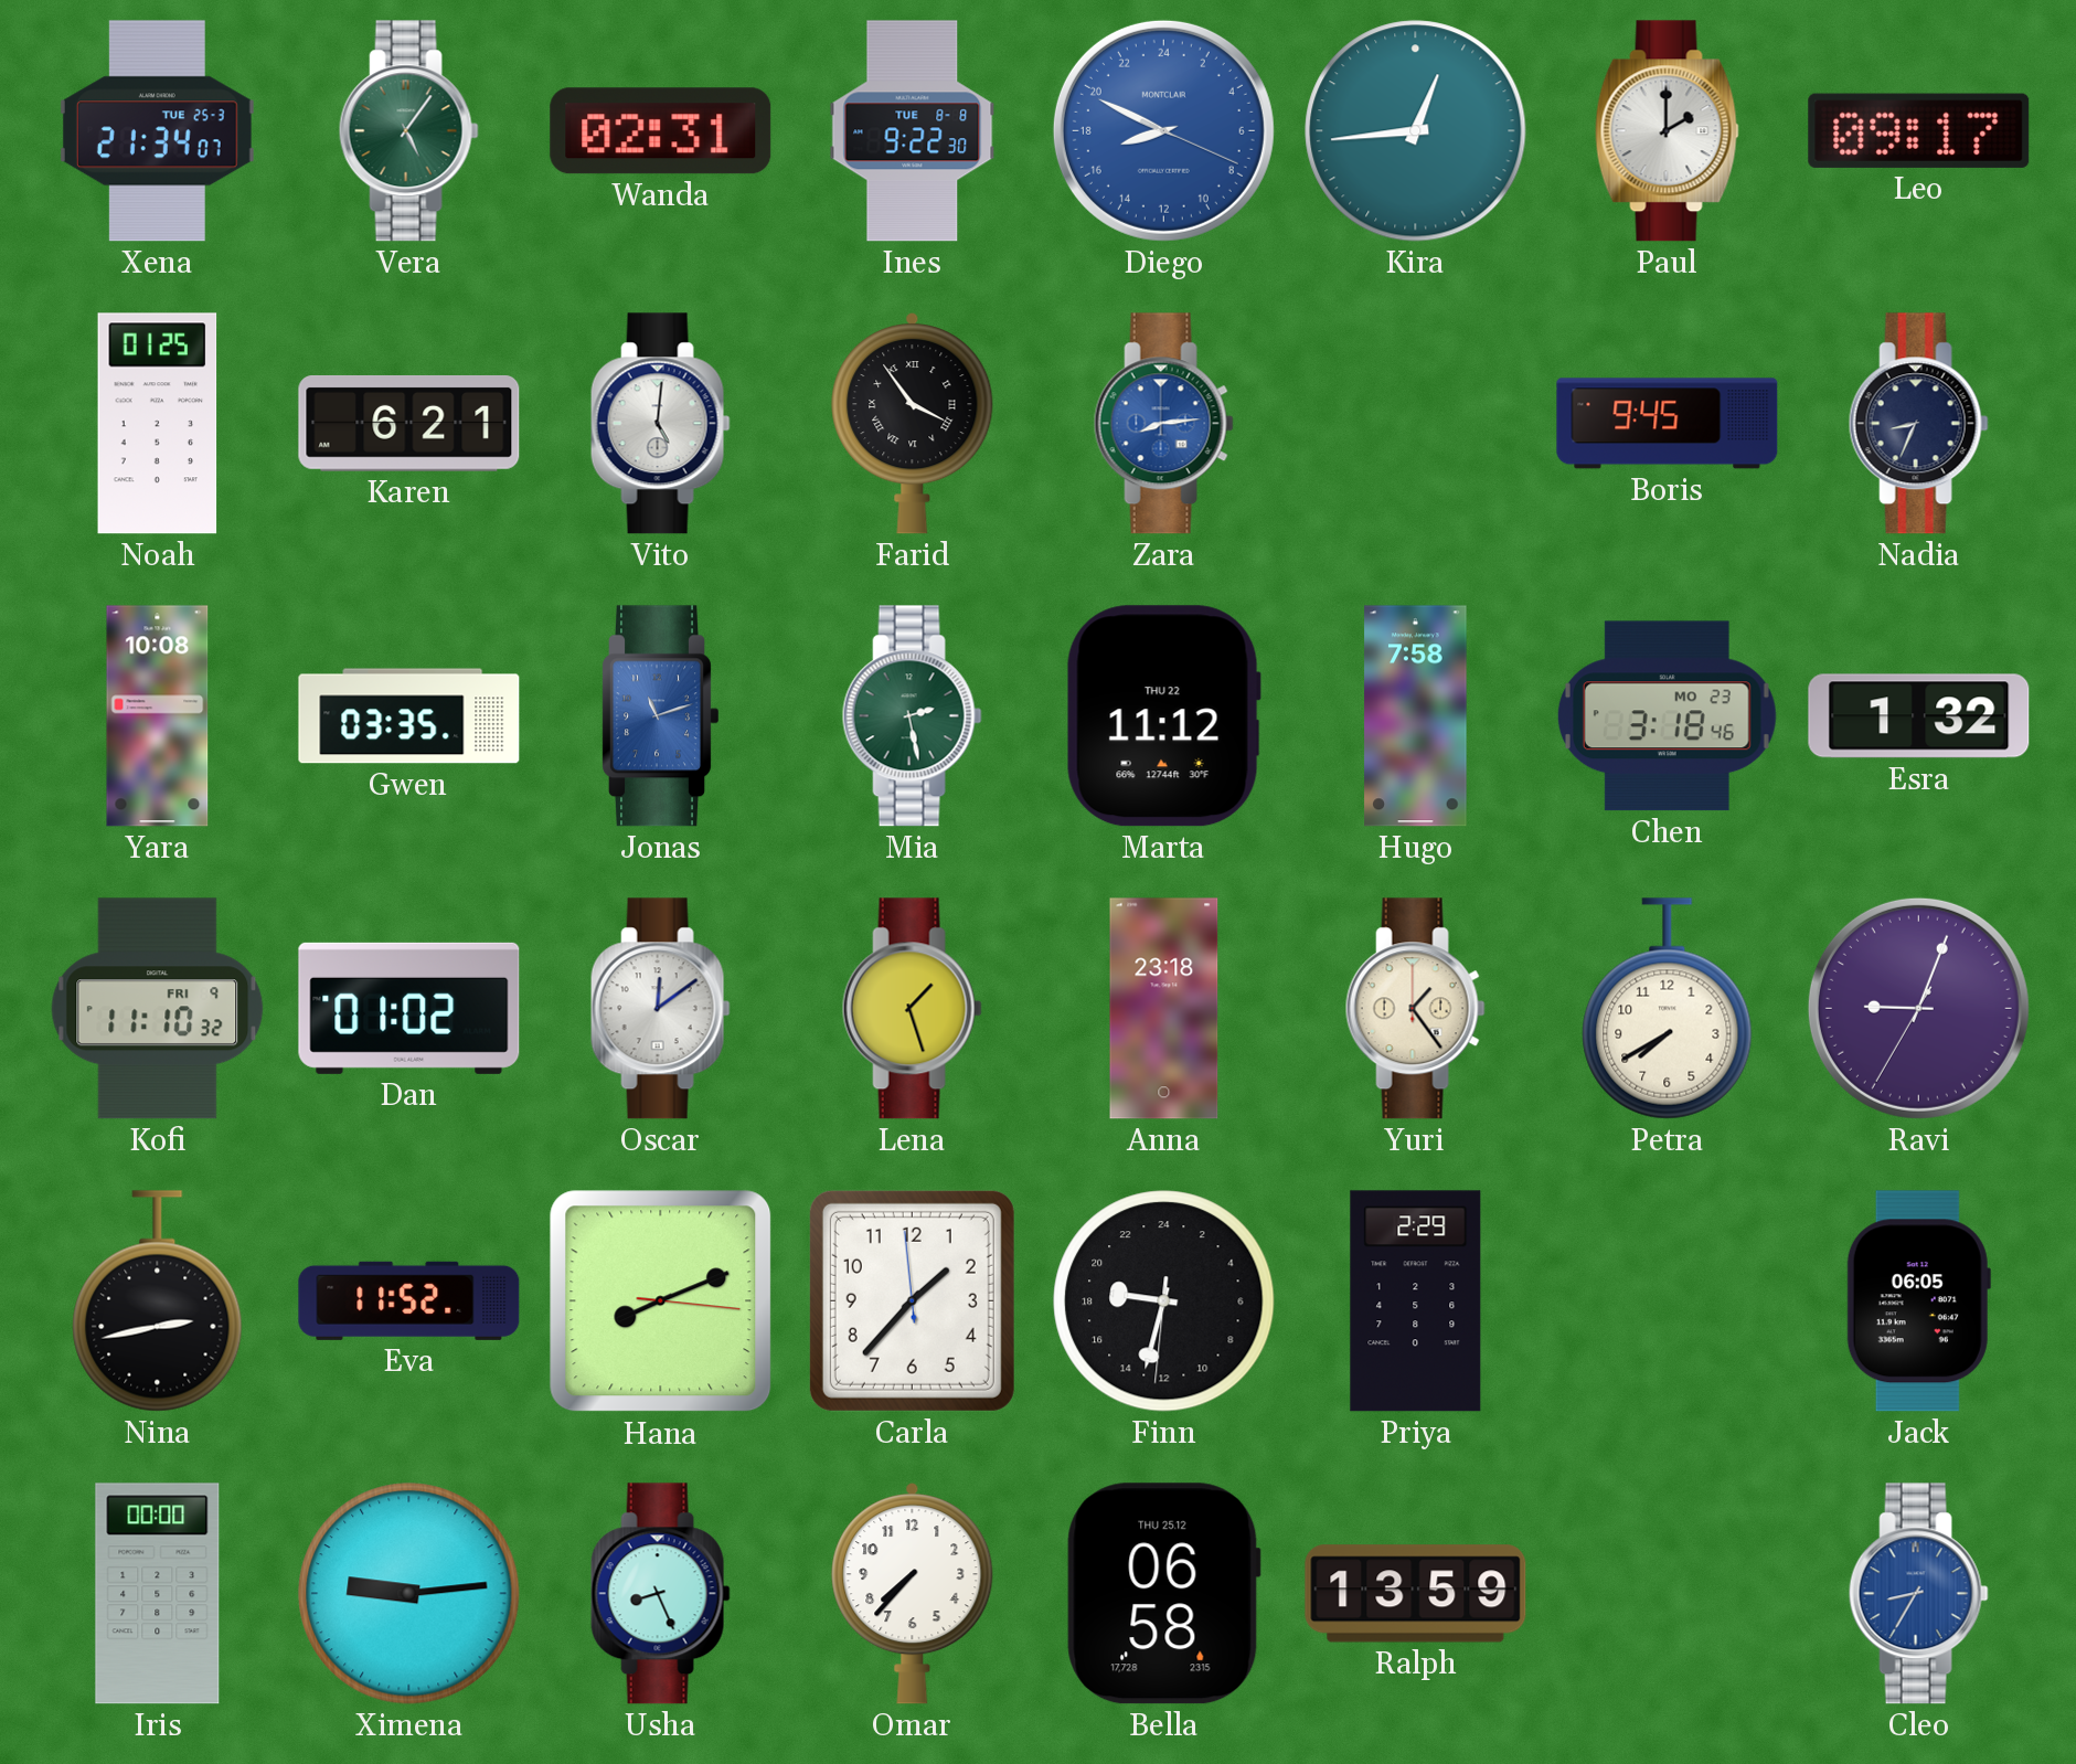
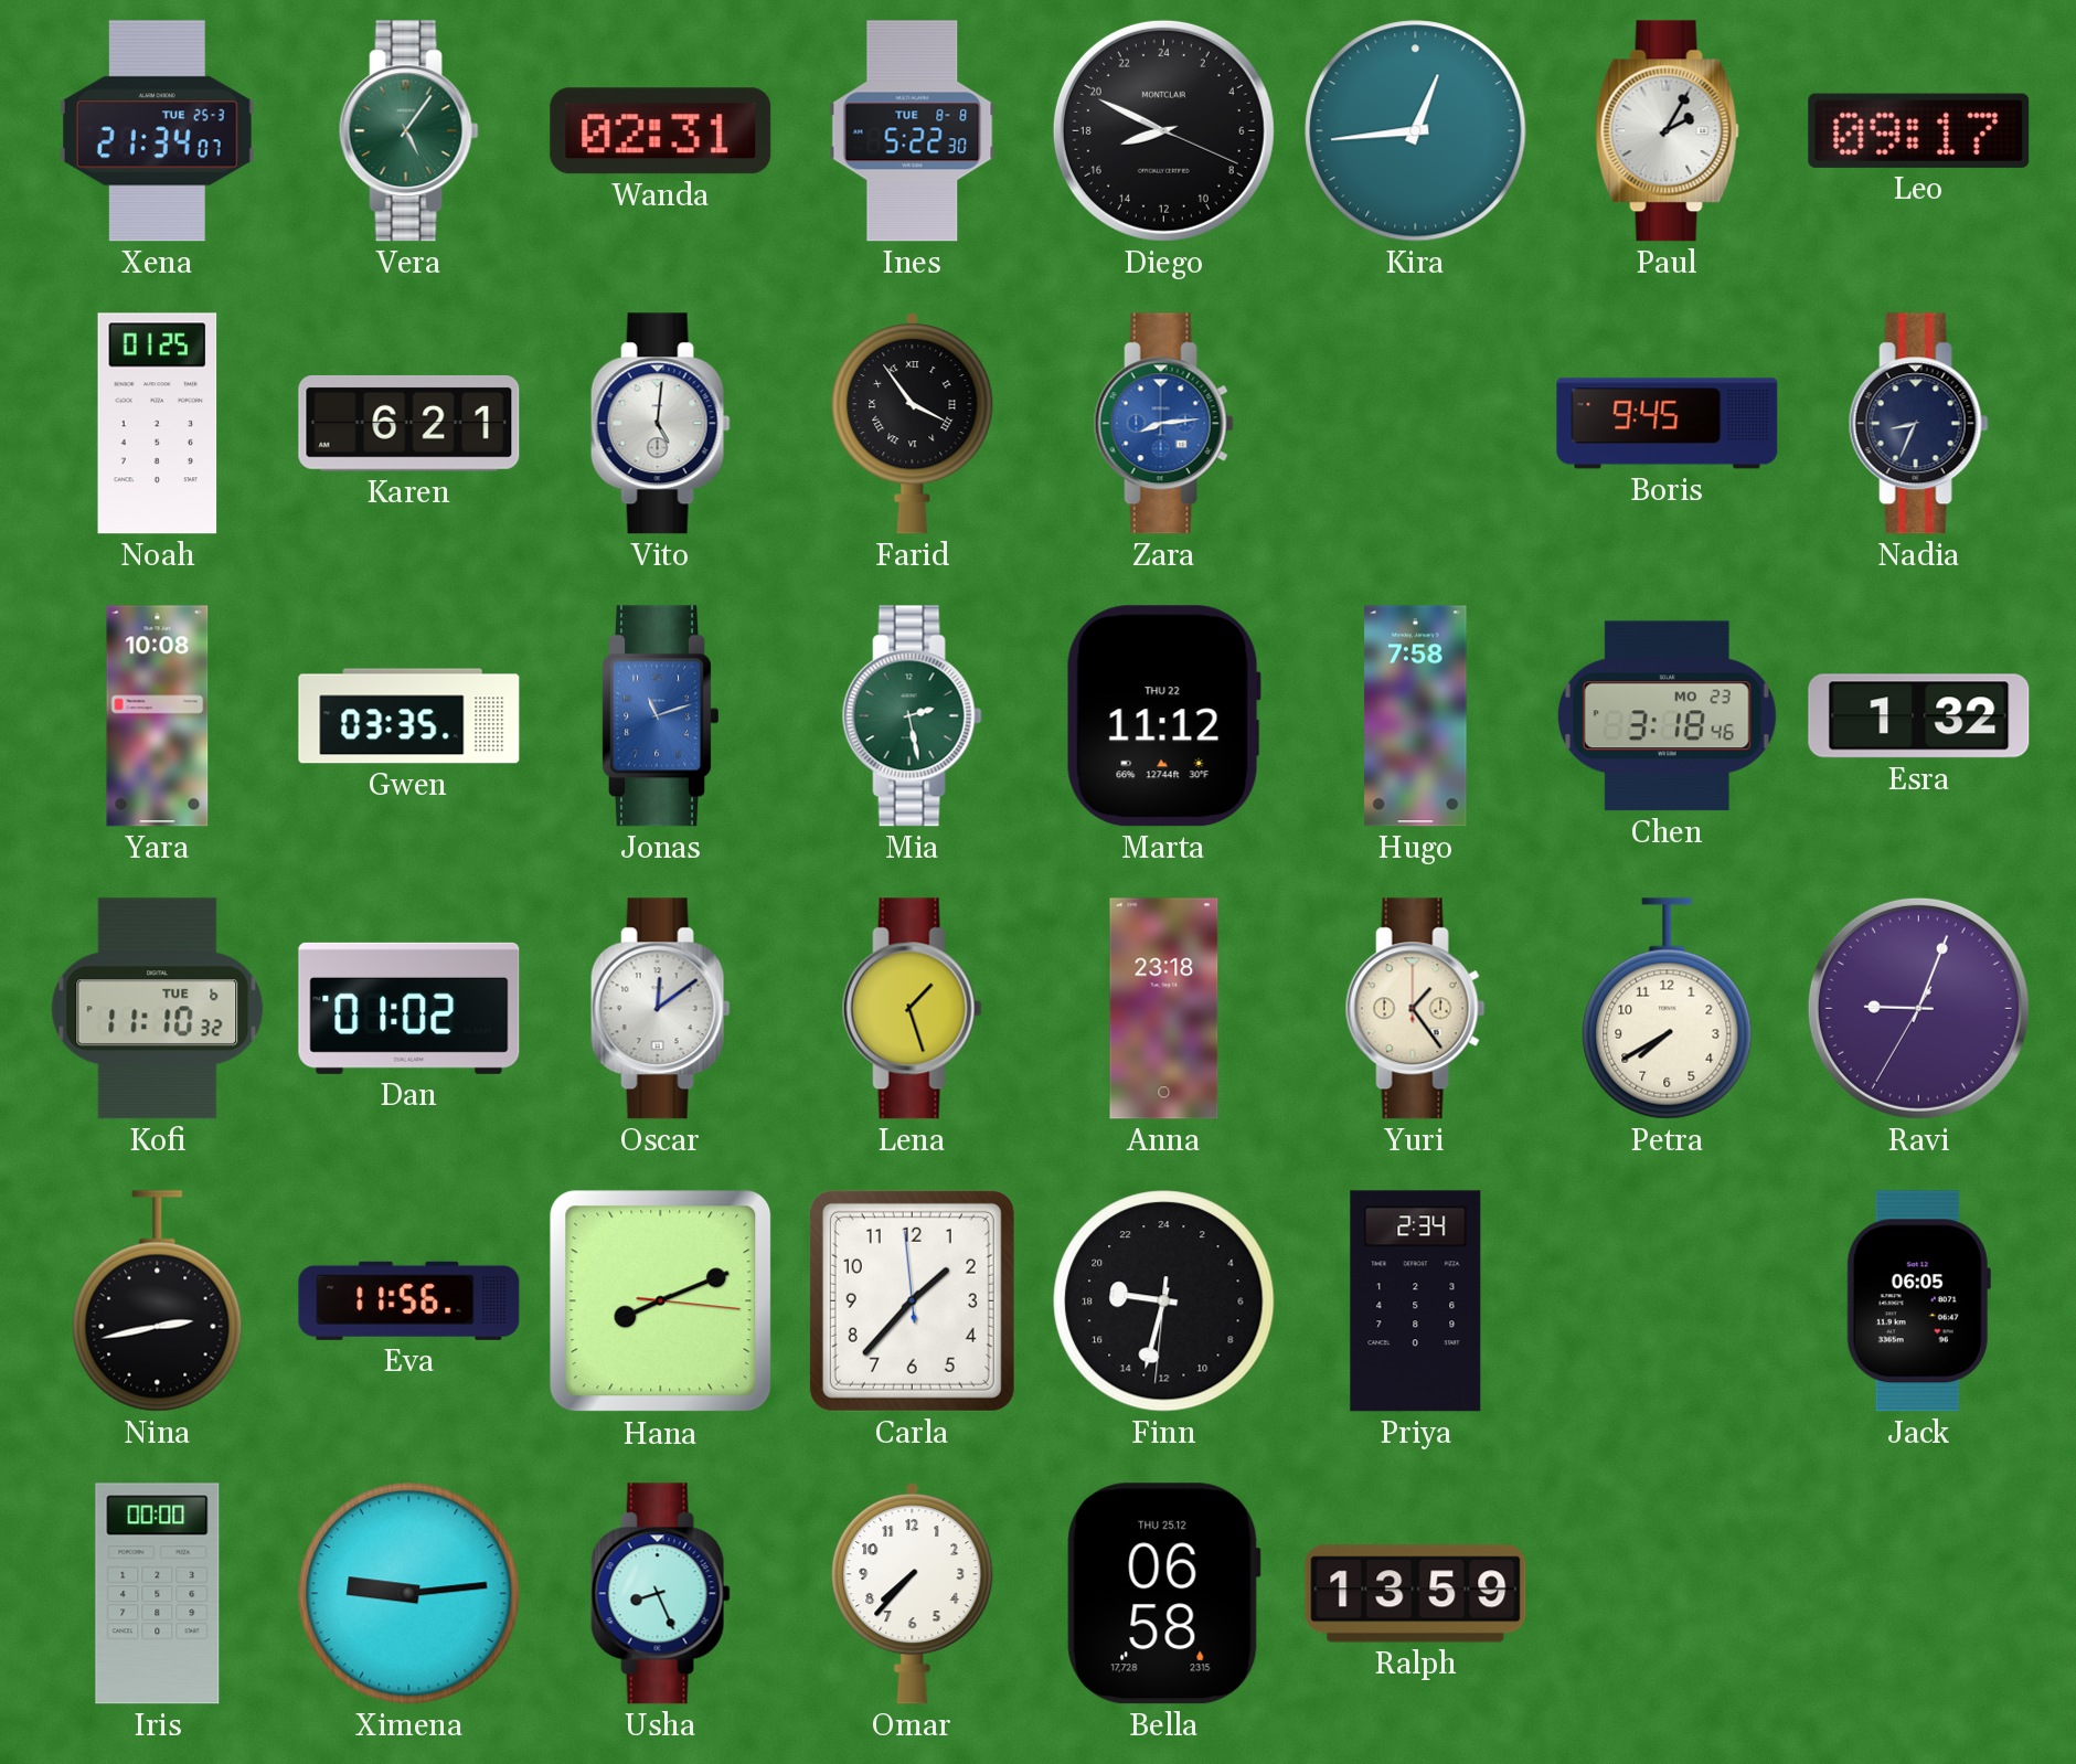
Ines: 9:22 -> 5:22 (913, 131)
Diego dial: blue -> black (1163, 130)
Paul: 2:00 -> 2:05 (1667, 131)
Kofi date: FRI 9 -> TUE 6 (158, 1009)
Eva: 11:52 -> 11:56 (409, 1300)
Priya: 2:29 -> 2:34 (1416, 1301)
Cleo: 8:35 -> none (1918, 1594)
